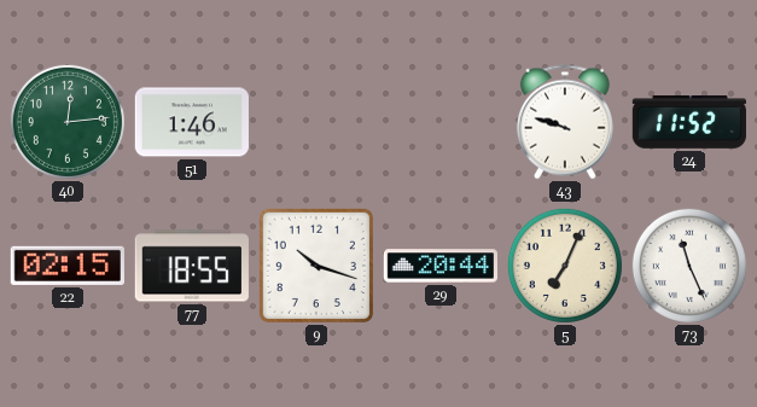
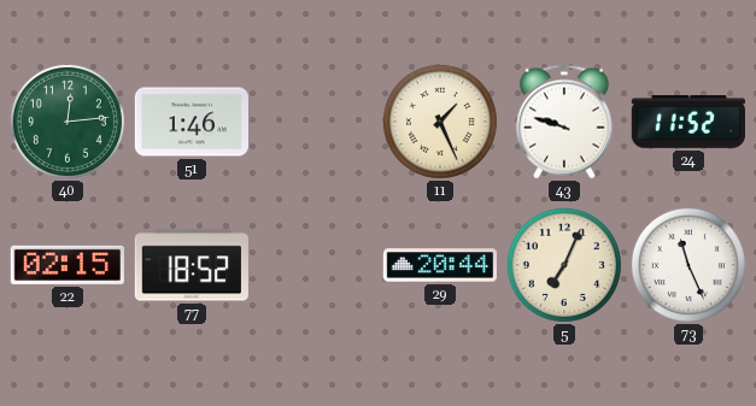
11: none -> 1:26 (440, 122)
77: 18:55 -> 18:52 (192, 265)
9: 10:18 -> none (316, 266)
